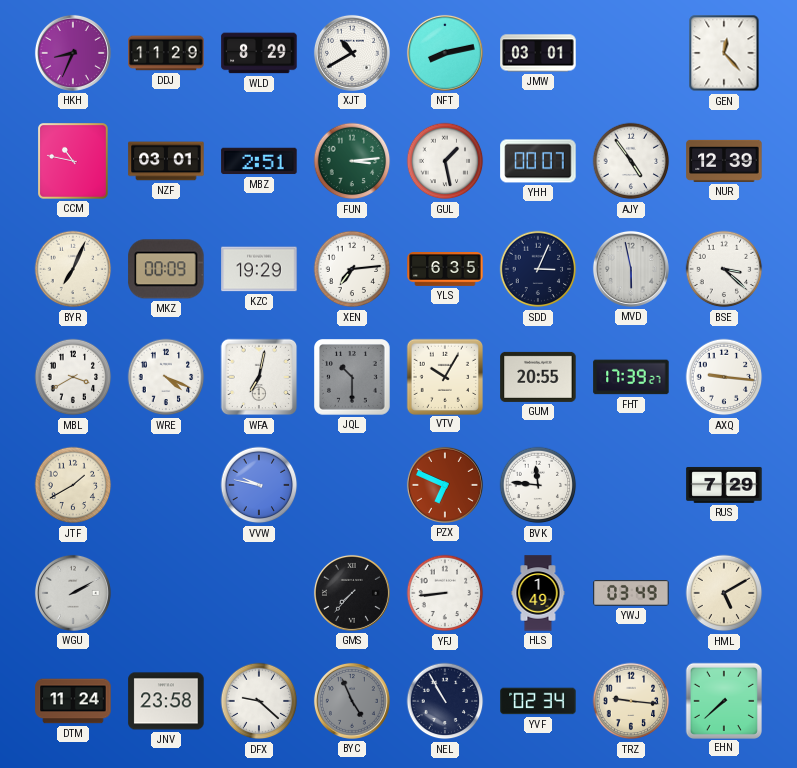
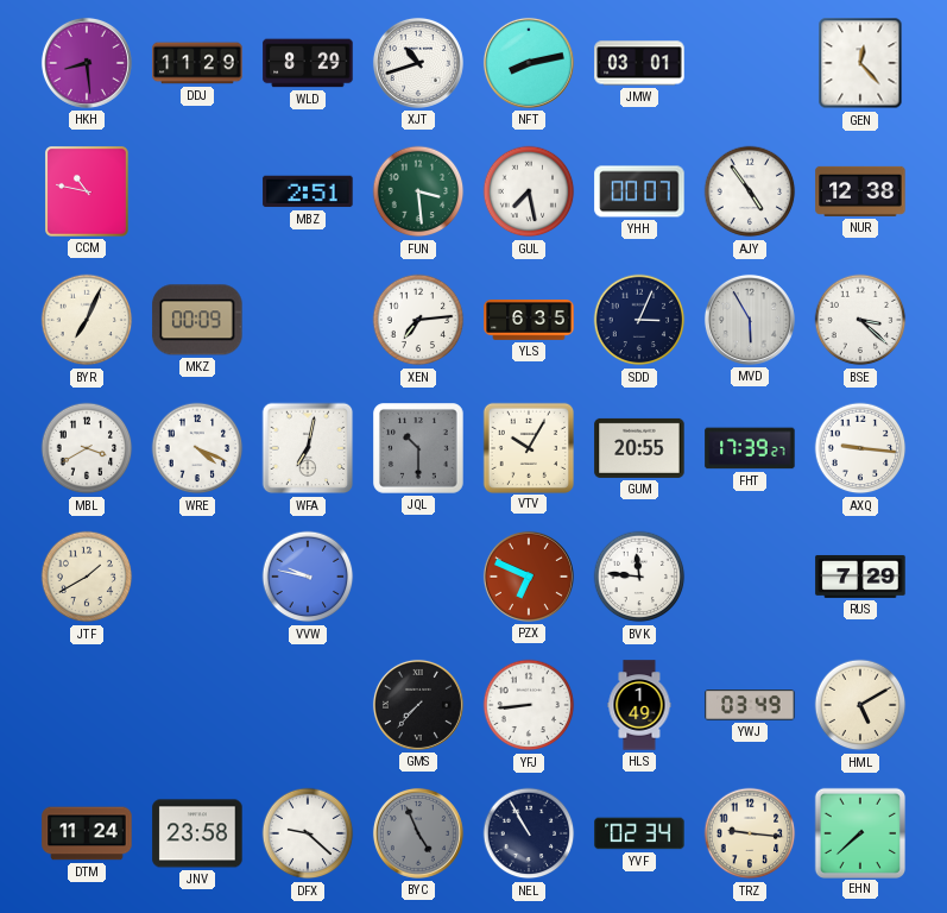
HKH: 8:34 -> 8:29 (87, 63)
XJT: 10:40 -> 10:42 (418, 63)
NZF: 03:01 -> none (166, 161)
FUN: 3:14 -> 3:29 (418, 191)
GUL: 1:28 -> 7:28 (529, 191)
NUR: 12:39 -> 12:38 (860, 191)
KZC: 19:29 -> none (259, 269)
MVD: 5:58 -> 5:55 (750, 320)
WGU: 2:10 -> none (73, 593)
